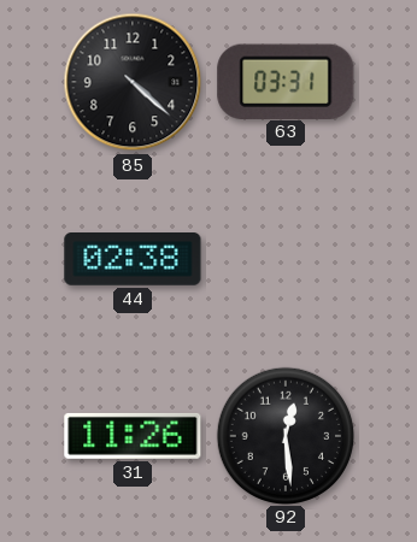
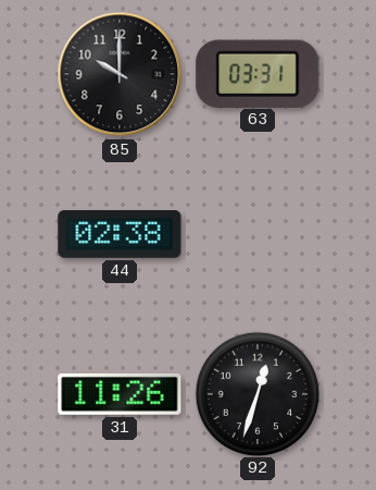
85: 4:22 -> 10:00 (120, 74)
92: 12:29 -> 12:33 (256, 393)
